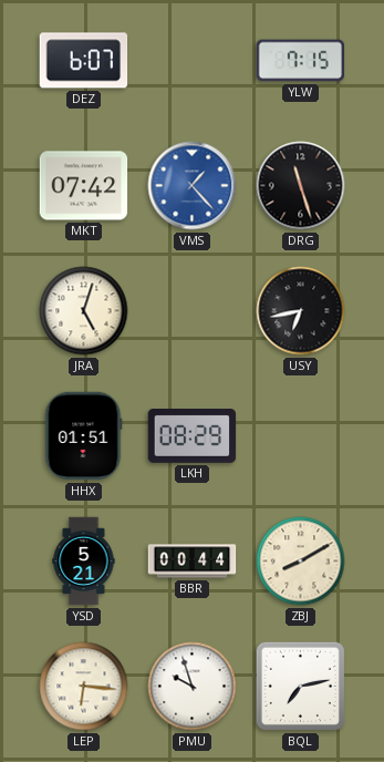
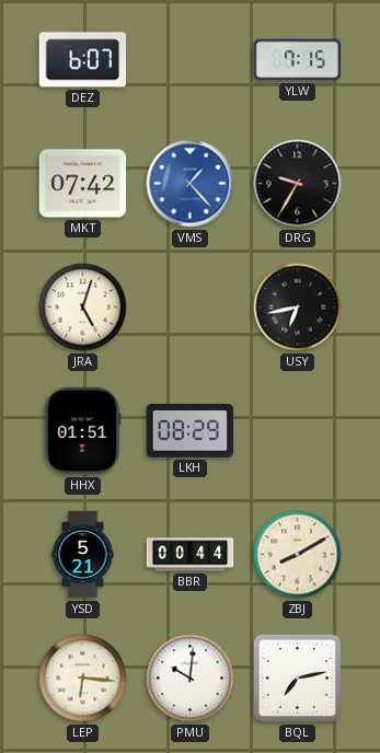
DRG: 11:27 -> 9:35 (298, 184)
PMU: 9:57 -> 10:01 (191, 679)
